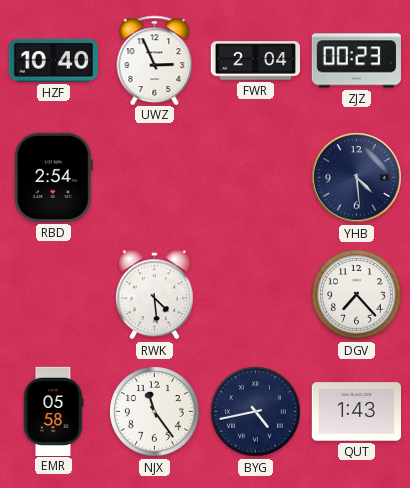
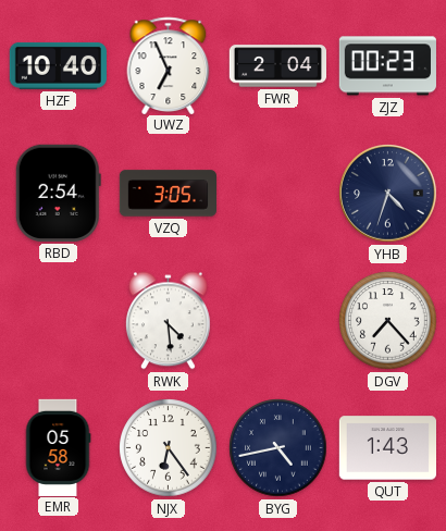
UWZ: 2:56 -> 6:56 (169, 65)
VZQ: none -> 3:05 (169, 194)
YHB: 4:29 -> 4:33 (388, 194)
NJX: 11:24 -> 6:24 (169, 448)
